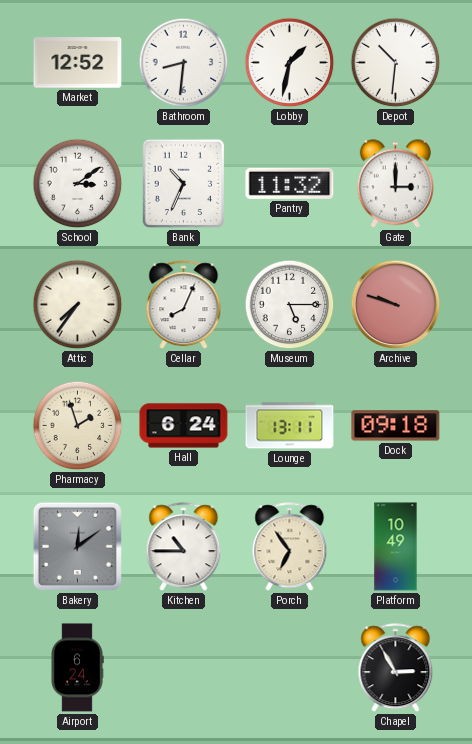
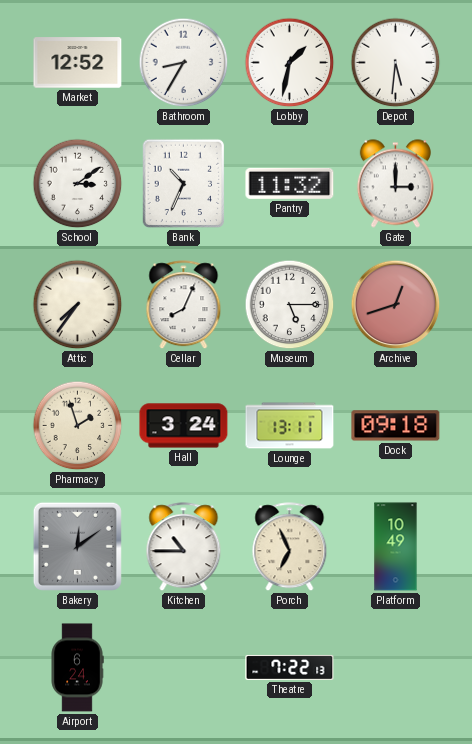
Bathroom: 8:31 -> 8:35 (184, 63)
Depot: 10:31 -> 5:31 (396, 63)
Archive: 9:48 -> 12:42 (396, 305)
Hall: 6:24 -> 3:24 (184, 426)
Porch: 6:54 -> 6:56 (290, 547)
Theatre: none -> 7:22 (290, 667)
Chapel: 2:55 -> none (396, 668)
